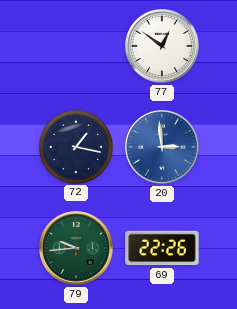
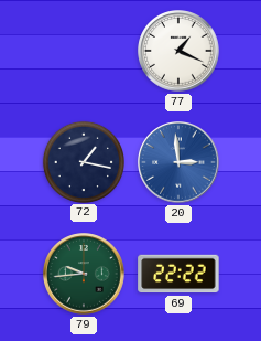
77: 12:51 -> 1:19 (178, 51)
69: 22:26 -> 22:22 (178, 274)
